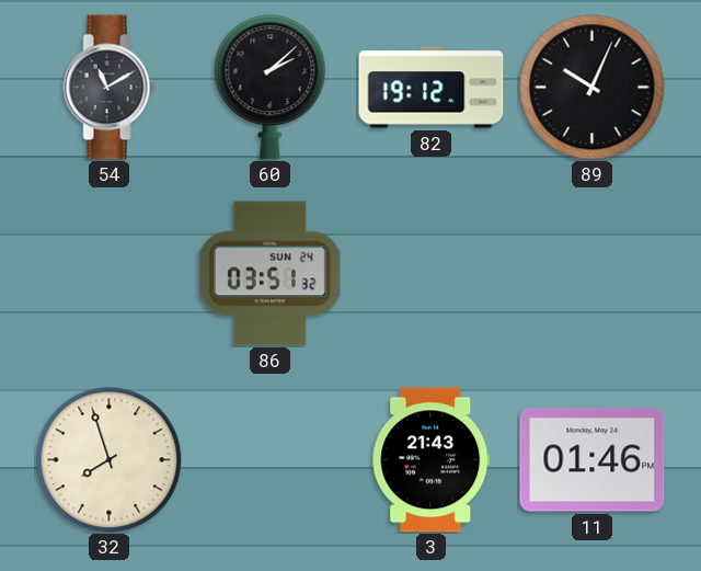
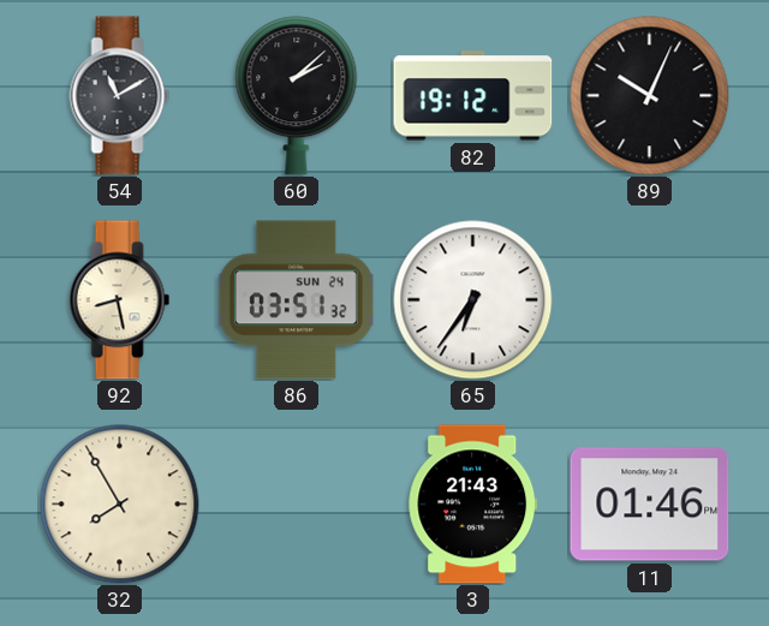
92: none -> 8:28 (120, 300)
65: none -> 6:36 (473, 300)
32: 7:57 -> 7:55 (120, 505)
